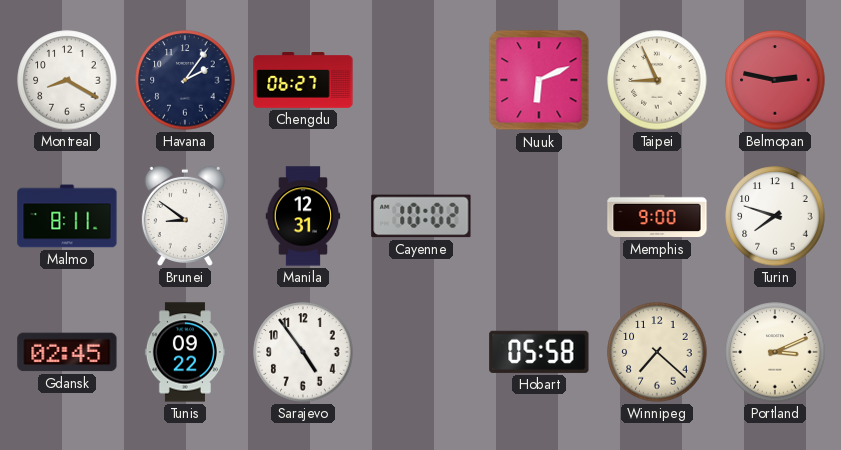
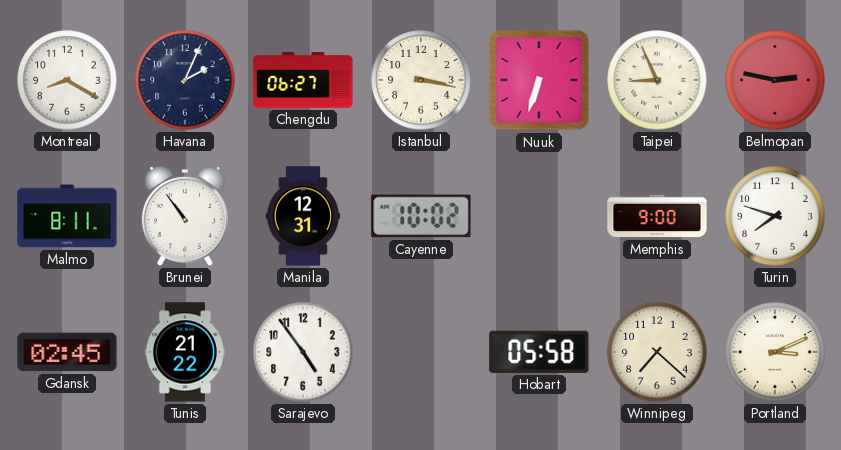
Havana: 2:06 -> 2:04 (185, 80)
Istanbul: none -> 3:17 (421, 80)
Nuuk: 6:11 -> 6:33 (539, 80)
Brunei: 8:51 -> 10:54 (185, 216)
Tunis: 09:22 -> 21:22 (185, 352)
